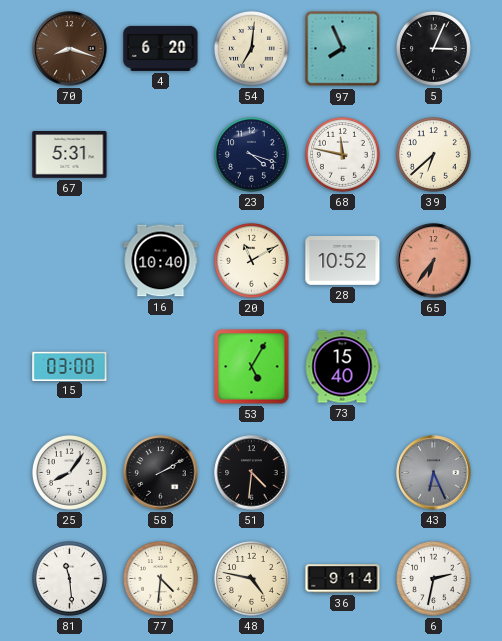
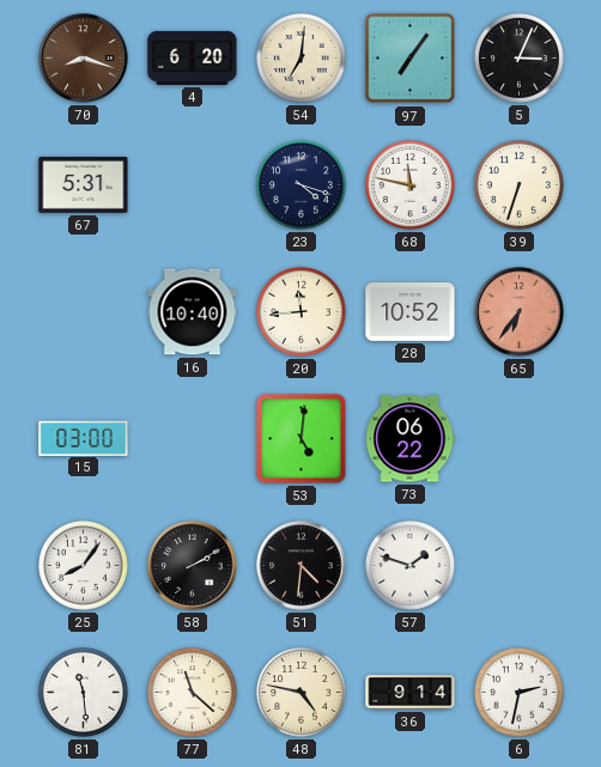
97: 7:56 -> 7:06 (411, 59)
39: 6:38 -> 6:33 (520, 185)
20: 11:10 -> 11:44 (302, 312)
53: 5:05 -> 5:01 (302, 439)
73: 15:40 -> 06:22 (409, 439)
57: none -> 1:48 (411, 566)
43: 6:26 -> none (434, 473)
77: 4:31 -> 11:22 (193, 693)
